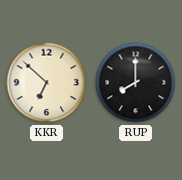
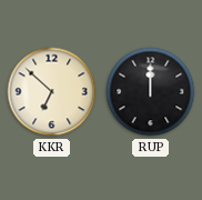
RUP: 8:00 -> 12:00 (151, 92)
